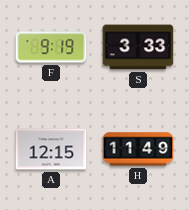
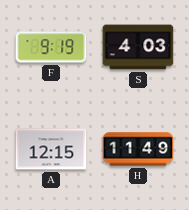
S: 3:33 -> 4:03 (138, 47)
